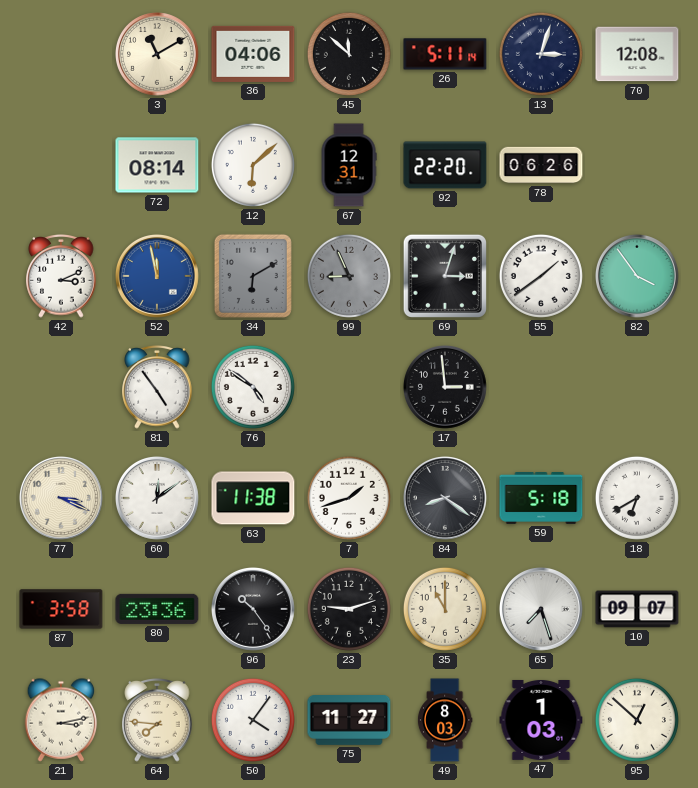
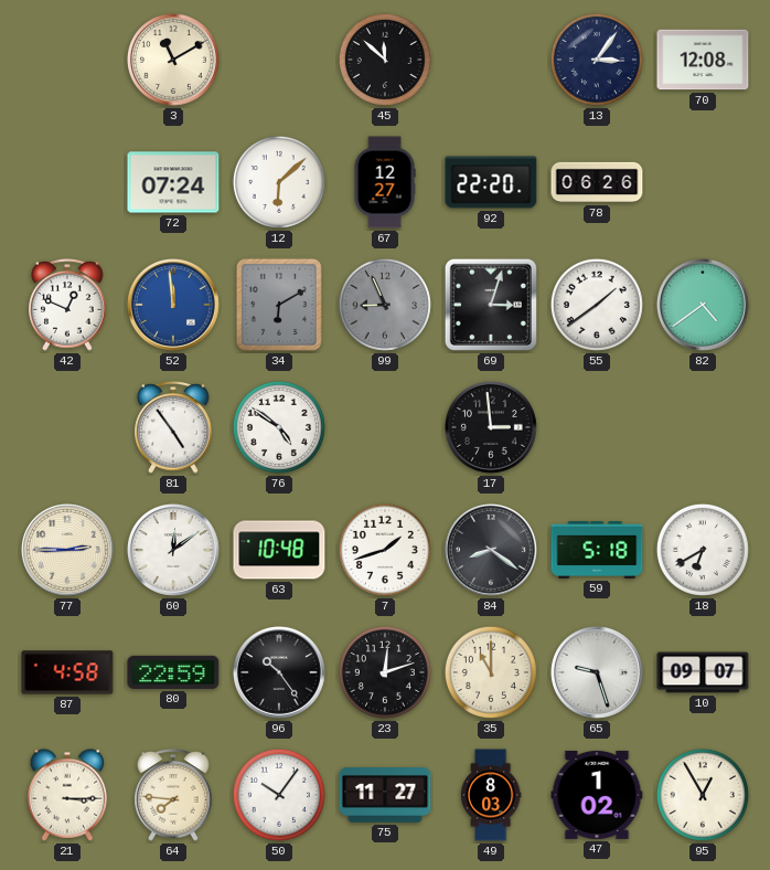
36: 04:06 -> none (253, 54)
26: 5:11 -> none (445, 54)
13: 3:03 -> 3:06 (597, 60)
72: 08:14 -> 07:24 (173, 182)
67: 12:31 -> 12:27 (385, 182)
42: 3:11 -> 12:49 (67, 305)
52: 11:58 -> 11:59 (173, 305)
82: 3:54 -> 4:39 (703, 305)
77: 3:19 -> 2:45 (67, 550)
63: 11:38 -> 10:48 (279, 550)
87: 3:58 -> 4:58 (67, 672)
80: 23:36 -> 22:59 (173, 672)
23: 9:12 -> 12:12 (385, 672)
65: 7:27 -> 9:27 (597, 672)
21: 3:13 -> 3:15 (67, 795)
50: 4:06 -> 10:06 (279, 795)
47: 1:03 -> 1:02 (597, 795)
95: 12:52 -> 12:55 (703, 795)
